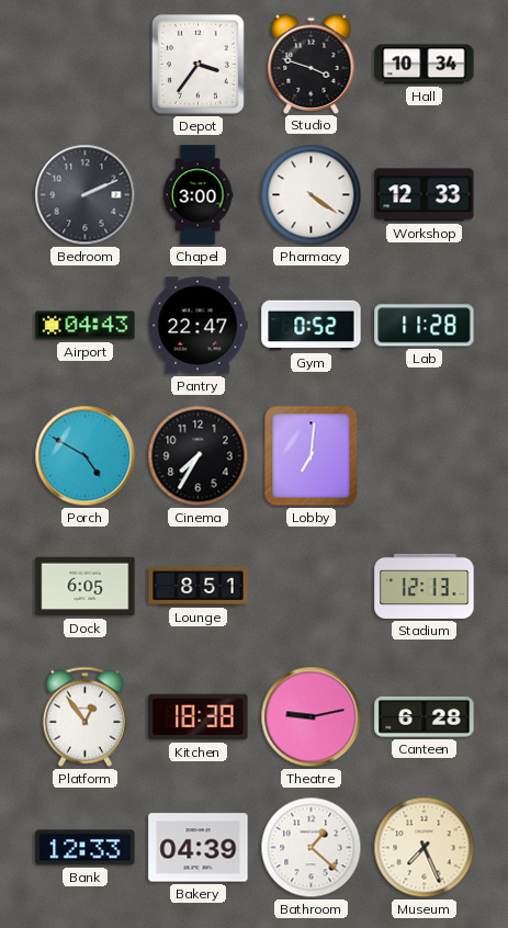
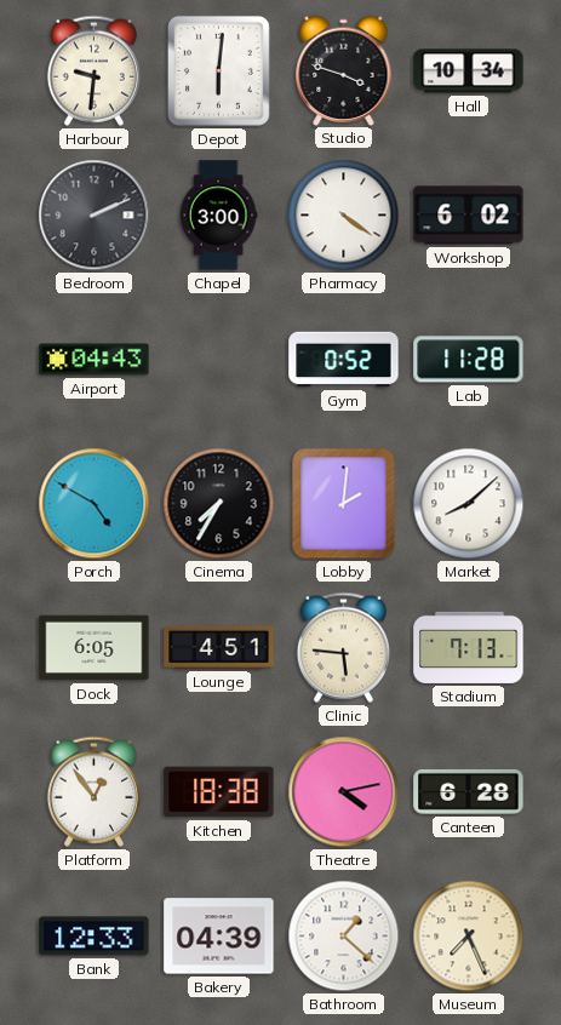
Harbour: none -> 9:31 (93, 70)
Depot: 3:36 -> 6:01 (218, 70)
Workshop: 12:33 -> 6:02 (469, 216)
Pantry: 22:47 -> none (197, 326)
Lobby: 7:01 -> 2:01 (344, 504)
Market: none -> 8:08 (469, 504)
Lounge: 8:51 -> 4:51 (219, 647)
Clinic: none -> 5:46 (343, 647)
Stadium: 12:13 -> 7:13 (469, 647)
Theatre: 9:13 -> 4:13 (344, 792)
